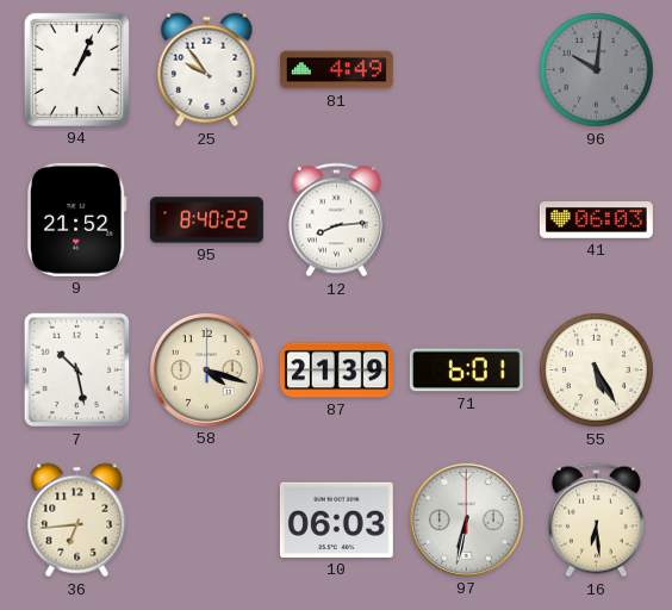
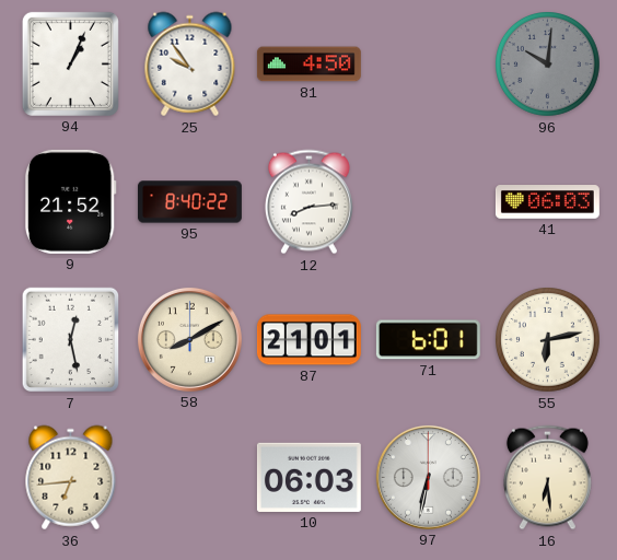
81: 4:49 -> 4:50 (308, 65)
7: 10:28 -> 12:28 (71, 340)
58: 4:18 -> 8:10 (189, 339)
87: 21:39 -> 21:01 (308, 340)
55: 5:25 -> 6:13 (548, 340)
